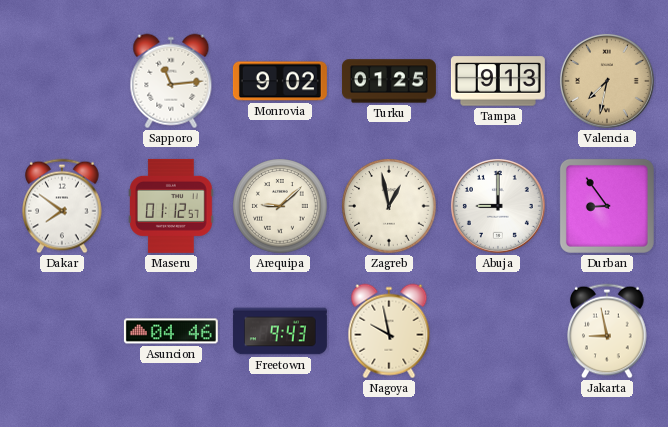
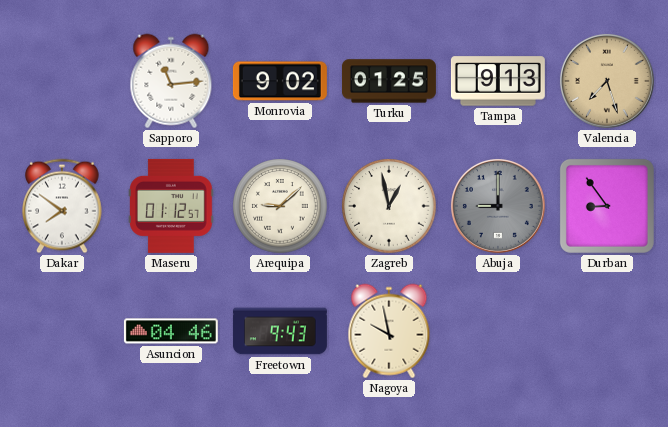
Valencia: 7:32 -> 7:27 (607, 81)
Abuja dial: white -> grey (498, 206)
Jakarta: 8:58 -> none (607, 331)
